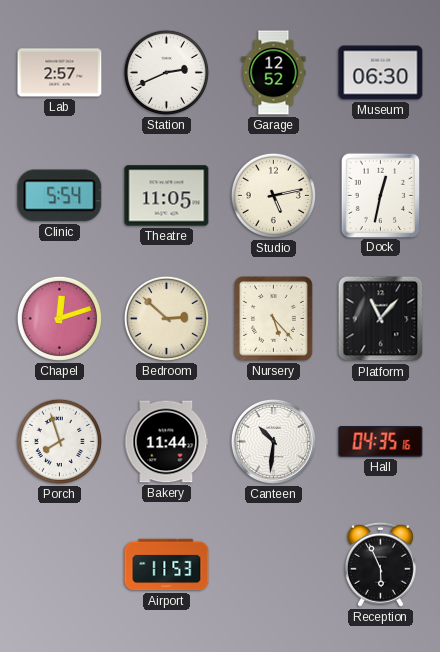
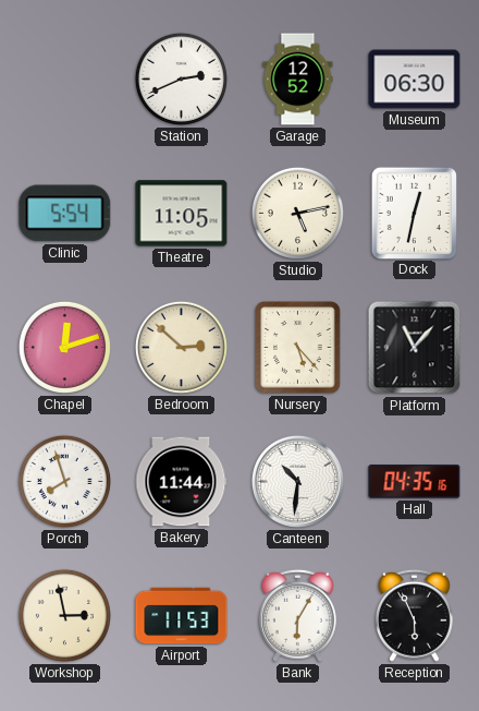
Lab: 2:57 -> none (60, 73)
Workshop: none -> 2:58 (64, 615)
Bank: none -> 6:05 (297, 615)
